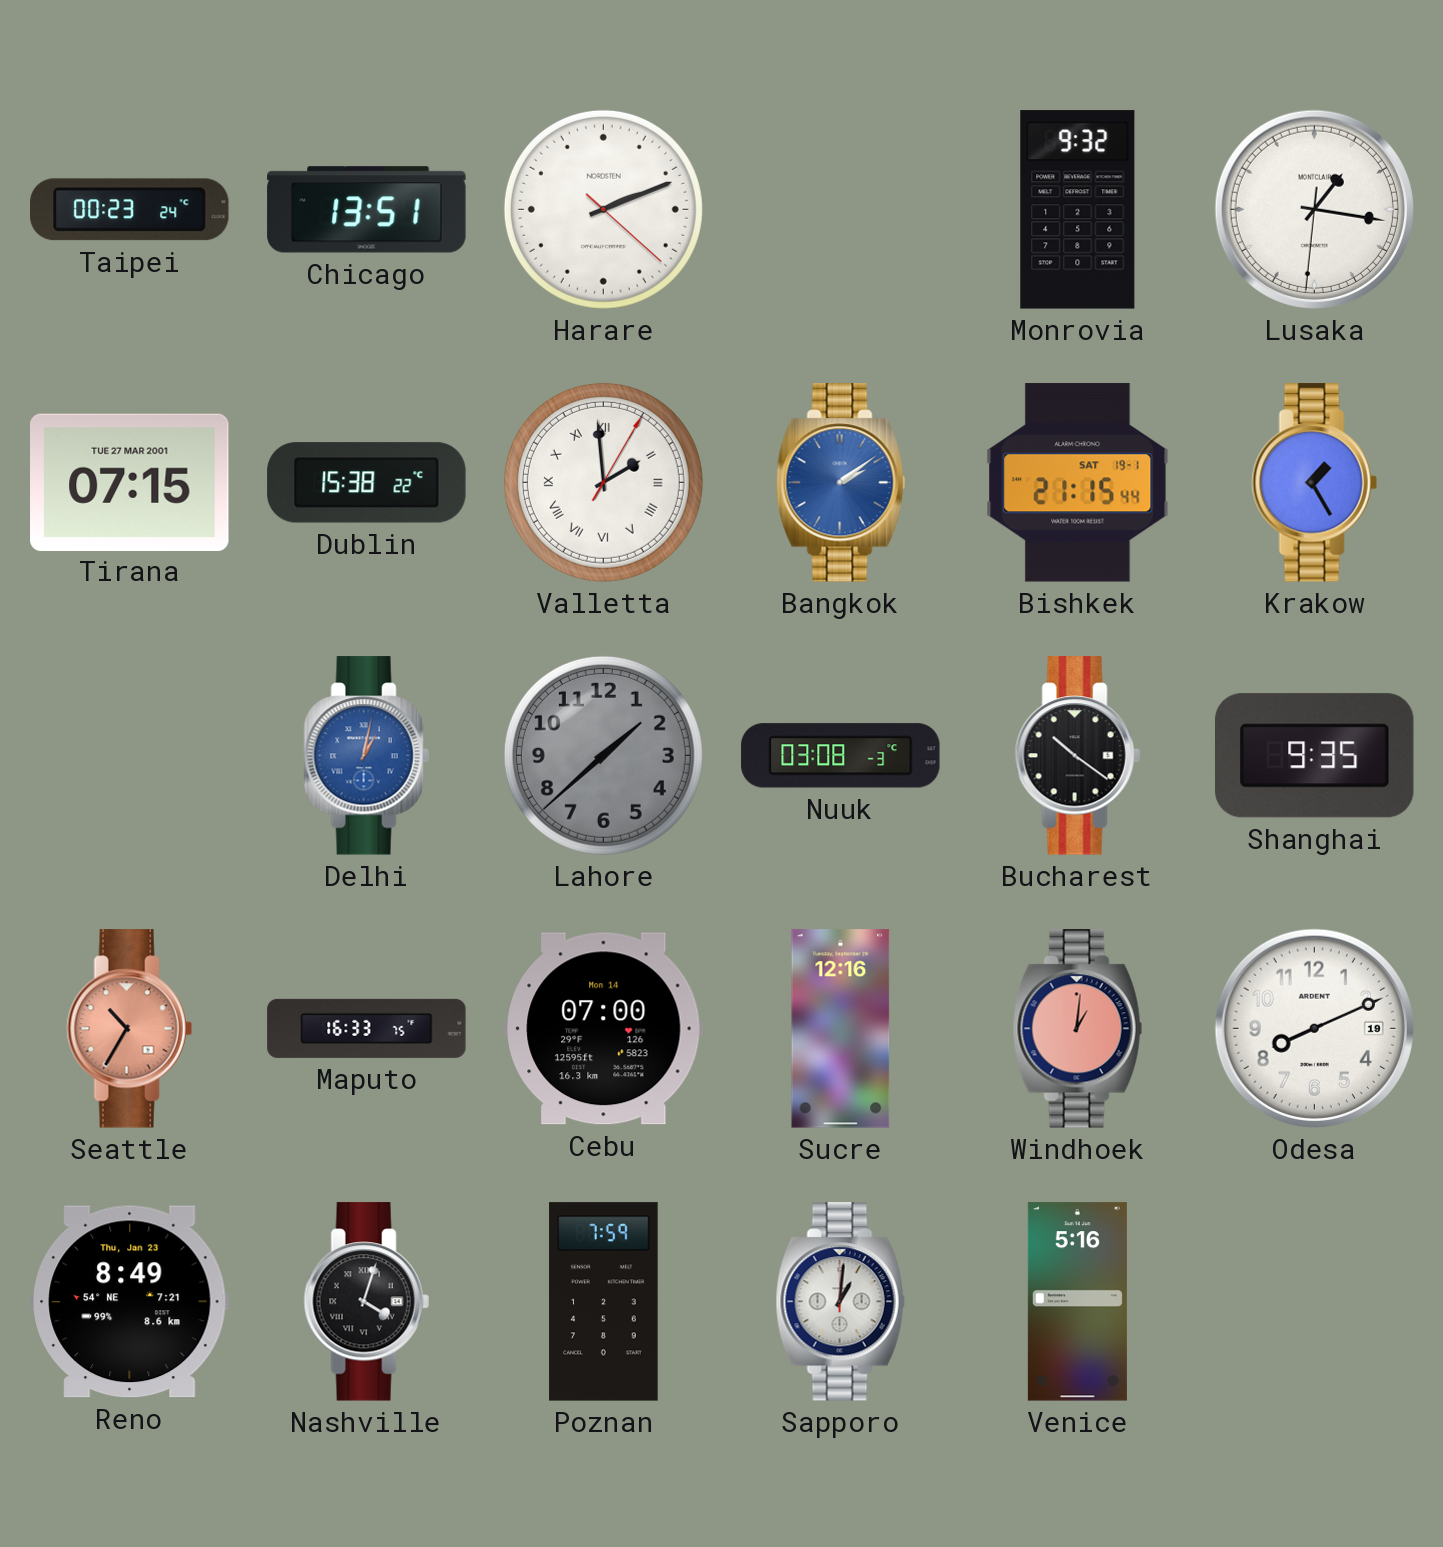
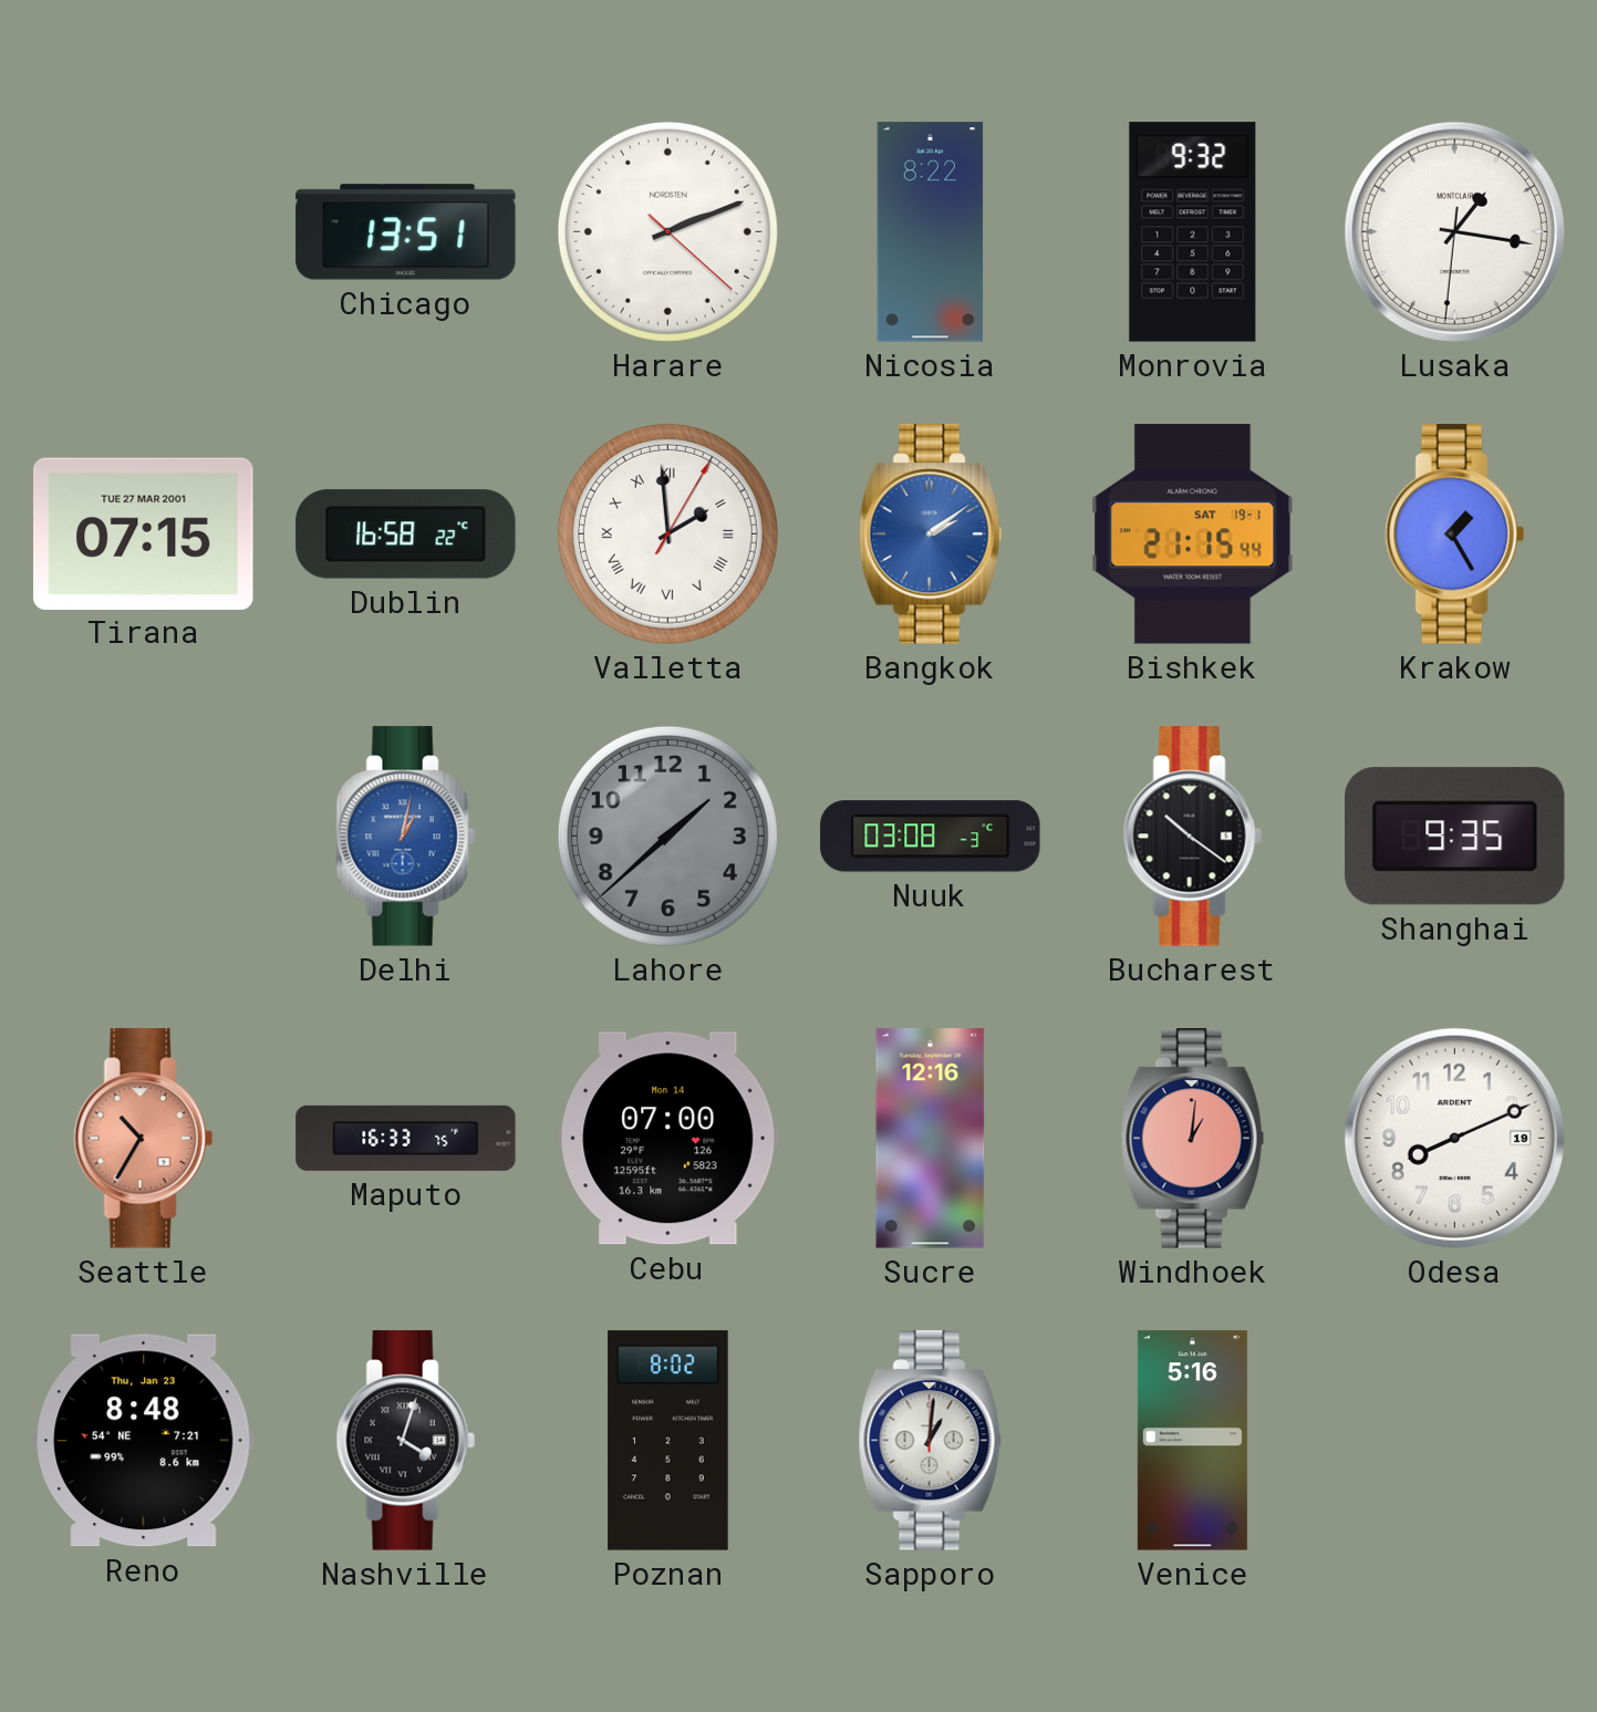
Taipei: 00:23 -> none (130, 210)
Nicosia: none -> 8:22 (931, 232)
Dublin: 15:38 -> 16:58 (406, 535)
Reno: 8:49 -> 8:48 (144, 1441)
Poznan: 7:59 -> 8:02 (668, 1441)
